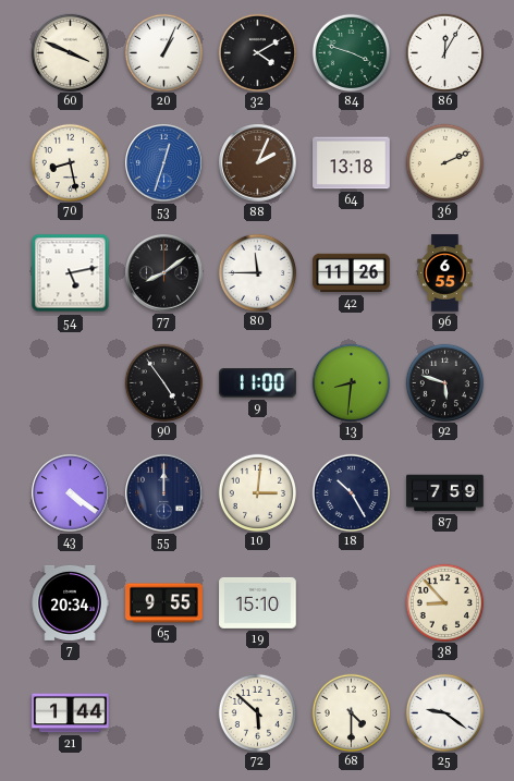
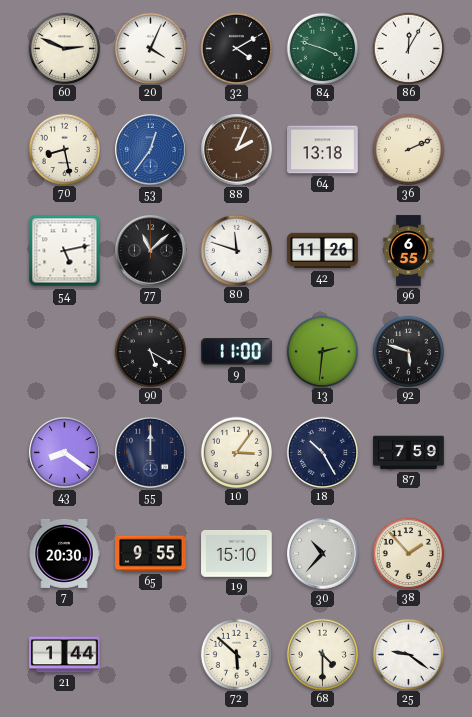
60: 3:49 -> 2:49 (64, 48)
20: 1:04 -> 4:04 (150, 48)
53: 12:33 -> 12:36 (151, 150)
77: 8:09 -> 11:08 (151, 251)
80: 11:45 -> 11:48 (236, 250)
90: 4:54 -> 5:20 (150, 351)
13: 8:31 -> 2:31 (322, 351)
43: 4:21 -> 8:21 (65, 453)
10: 3:01 -> 3:06 (236, 452)
7: 20:34 -> 20:30 (64, 553)
30: none -> 10:37 (323, 554)
38: 8:53 -> 1:53 (408, 553)
